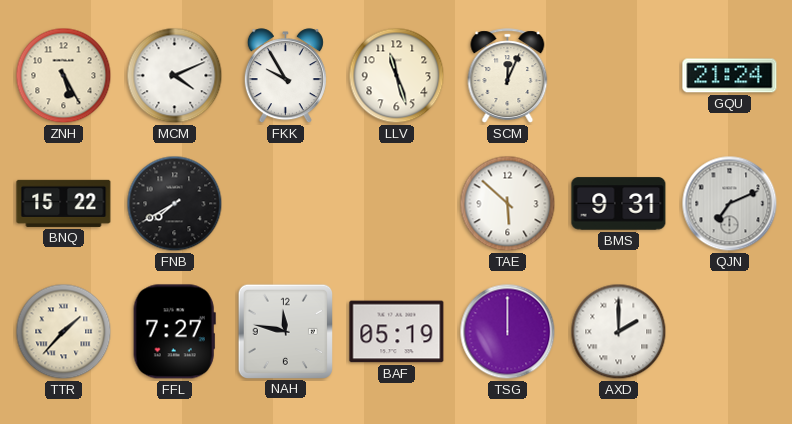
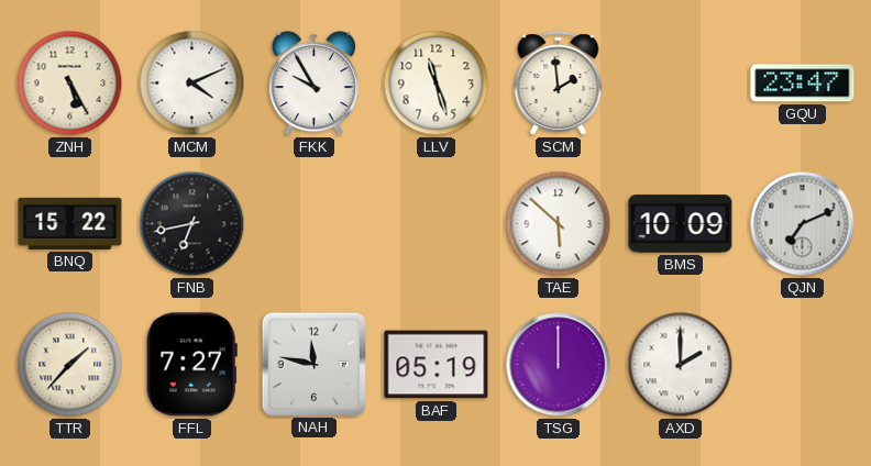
SCM: 12:04 -> 1:59 (559, 84)
GQU: 21:24 -> 23:47 (803, 84)
FNB: 7:40 -> 6:43 (192, 224)
BMS: 9:31 -> 10:09 (681, 224)
